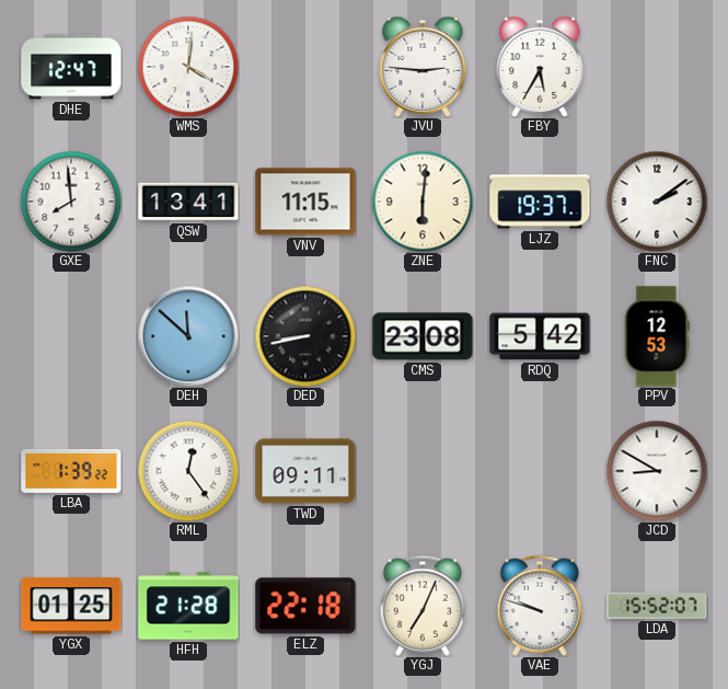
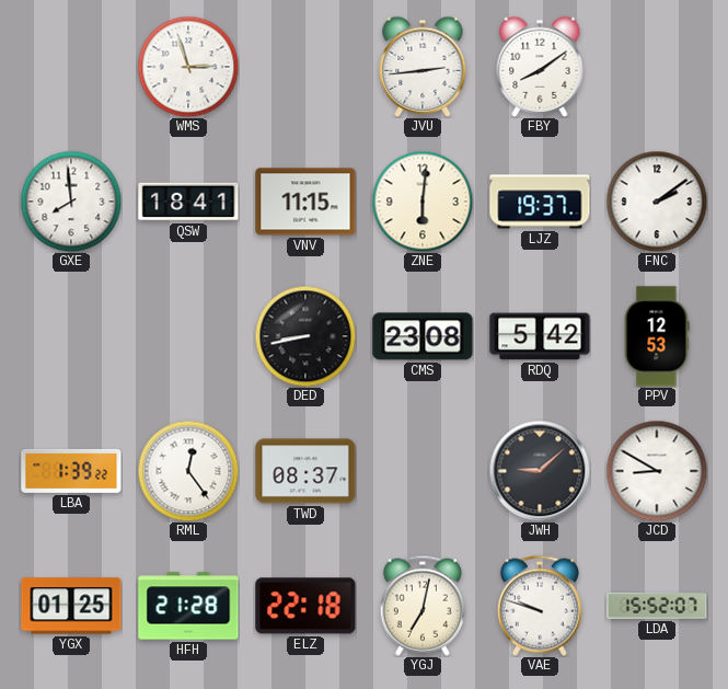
DHE: 12:47 -> none (71, 67)
WMS: 4:01 -> 2:57 (188, 67)
JVU: 2:46 -> 2:44 (423, 67)
FBY: 5:35 -> 8:09 (540, 67)
QSW: 13:41 -> 18:41 (188, 202)
DEH: 11:52 -> none (188, 336)
TWD: 09:11 -> 08:37 (305, 471)
JWH: none -> 9:08 (540, 471)
YGJ: 7:04 -> 7:02 (423, 606)
